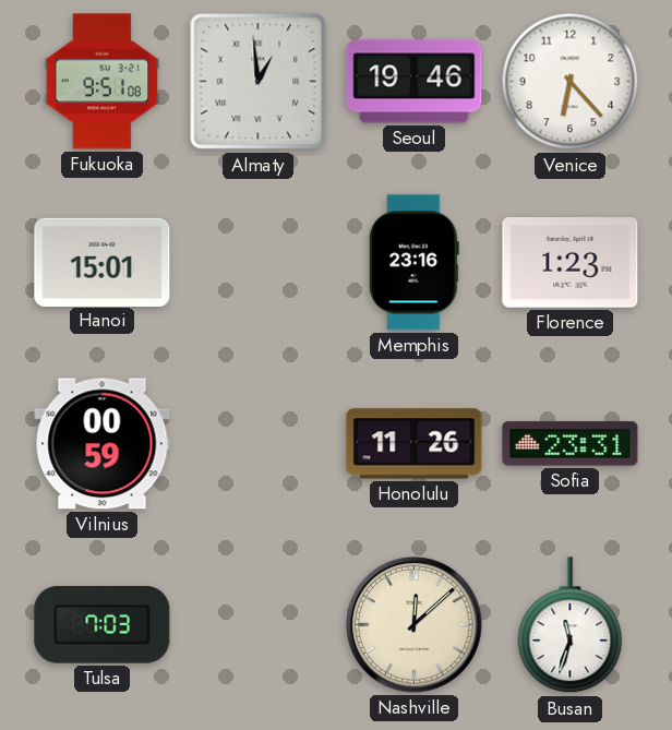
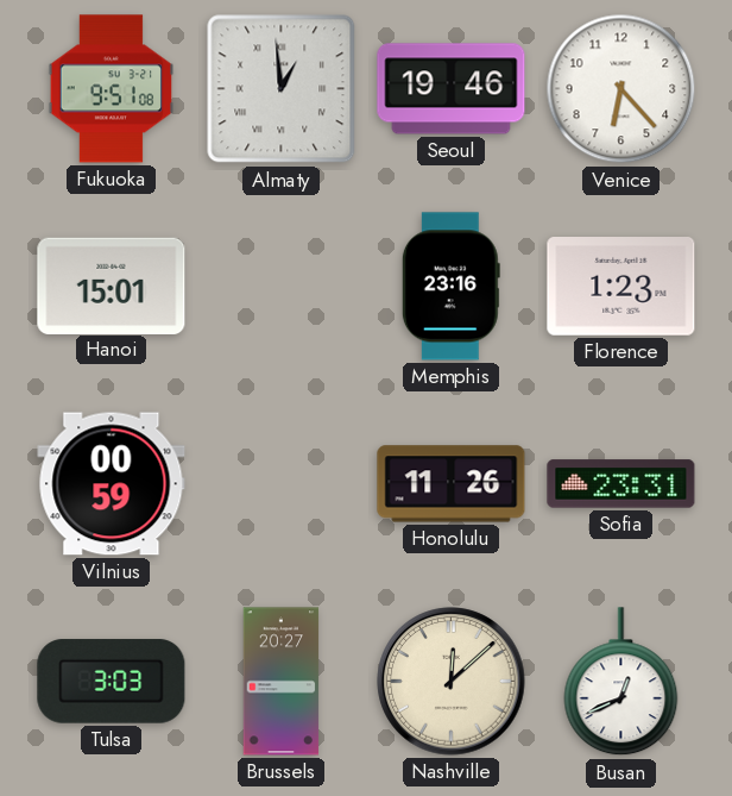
Tulsa: 7:03 -> 3:03 (112, 682)
Brussels: none -> 20:27 (282, 682)
Busan: 11:33 -> 12:41 (621, 682)
